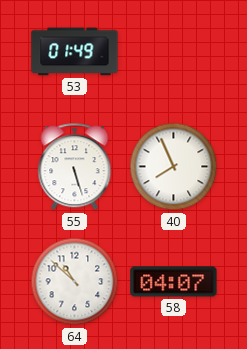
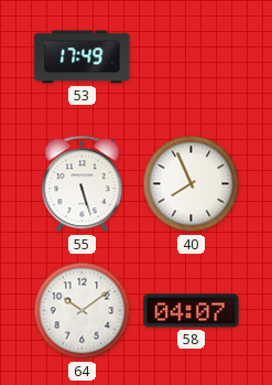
53: 01:49 -> 17:49 (83, 57)
64: 10:52 -> 10:09 (83, 311)
